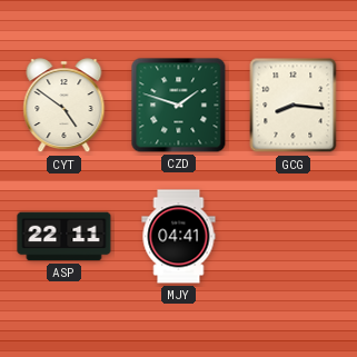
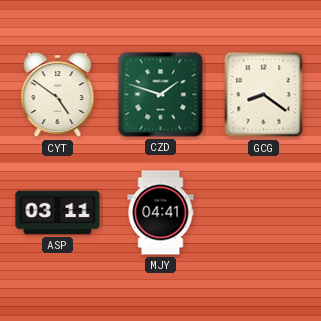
GCG: 8:16 -> 8:21 (264, 95)
ASP: 22:11 -> 03:11 (58, 213)
